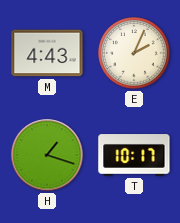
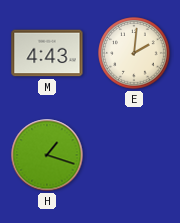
E: 2:04 -> 2:01 (134, 53)
T: 10:17 -> none (134, 155)
